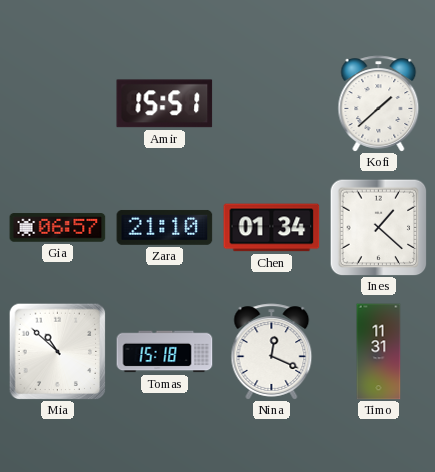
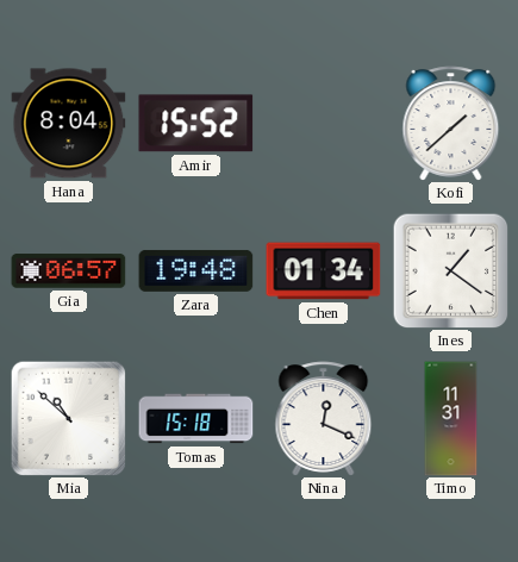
Hana: none -> 8:04 (69, 124)
Amir: 15:51 -> 15:52 (196, 124)
Zara: 21:10 -> 19:48 (196, 270)
Ines: 1:22 -> 1:21 (450, 270)
